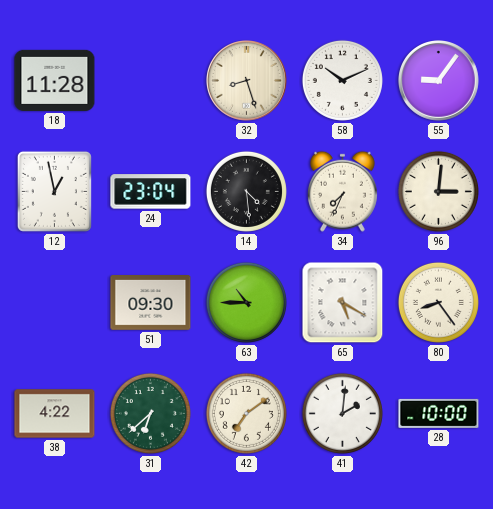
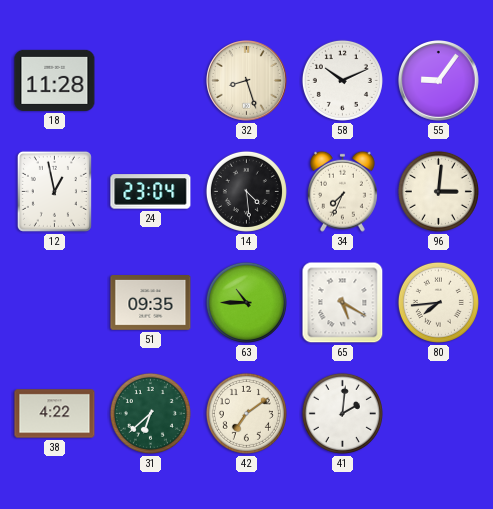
51: 09:30 -> 09:35 (151, 303)
80: 8:24 -> 7:44 (438, 302)
28: 10:00 -> none (439, 413)
